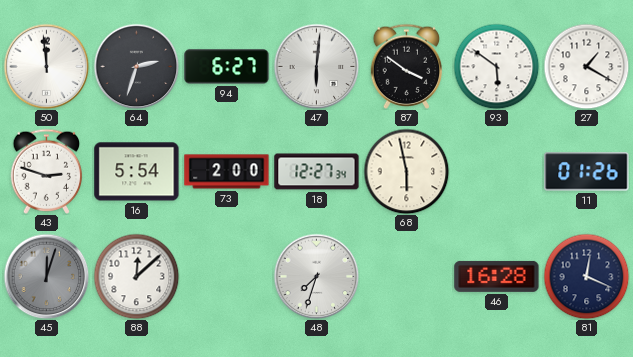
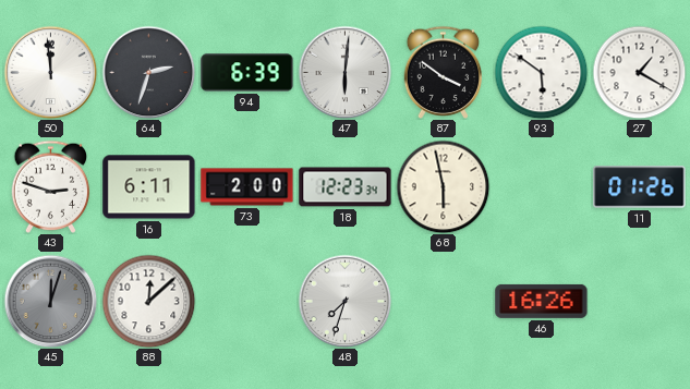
94: 6:27 -> 6:39 (247, 73)
16: 5:54 -> 6:11 (149, 187)
18: 12:27 -> 12:23 (346, 187)
46: 16:28 -> 16:26 (542, 301)
81: 12:19 -> none (586, 276)
